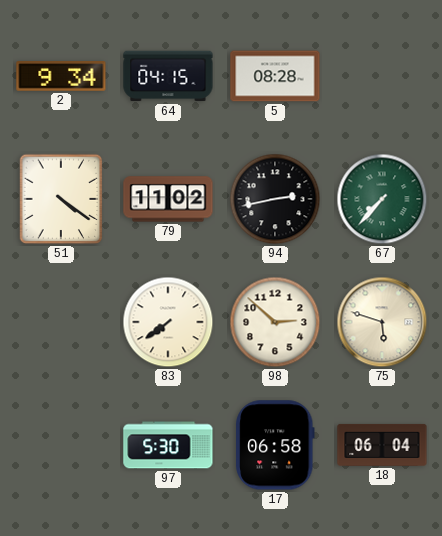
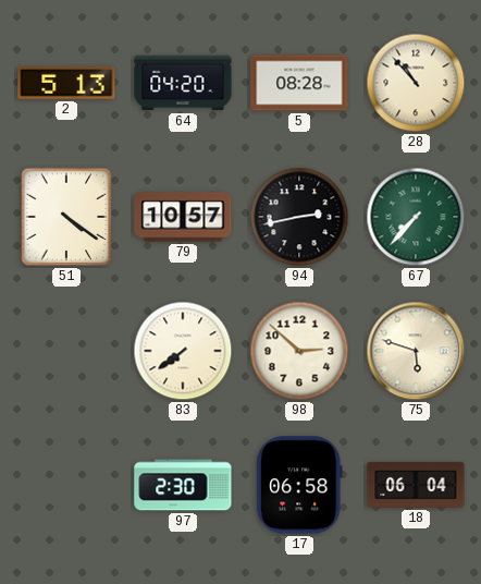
2: 9:34 -> 5:13 (66, 84)
64: 04:15 -> 04:20 (183, 83)
28: none -> 10:53 (416, 83)
79: 11:02 -> 10:57 (183, 217)
97: 5:30 -> 2:30 (183, 485)
